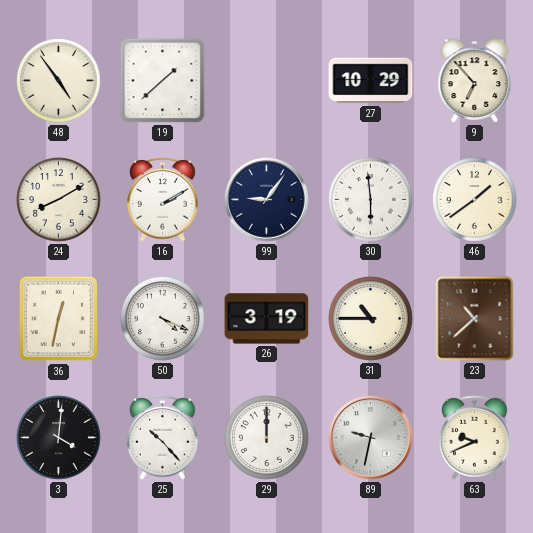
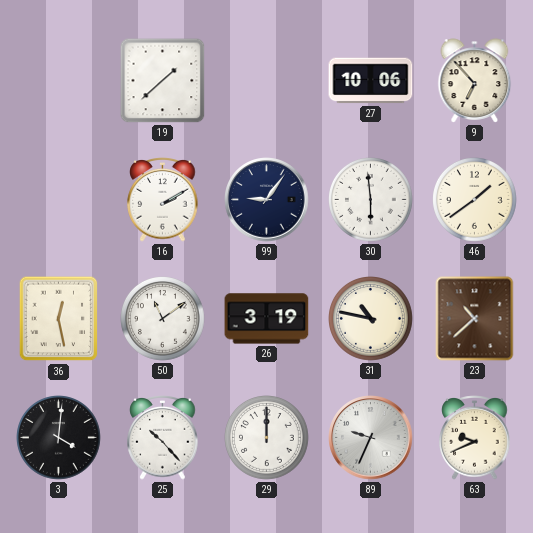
48: 4:54 -> none (59, 81)
27: 10:29 -> 10:06 (371, 81)
24: 8:10 -> none (59, 200)
36: 12:32 -> 12:28 (59, 319)
50: 4:19 -> 11:09 (163, 319)
31: 10:45 -> 10:47 (371, 319)
89: 9:32 -> 9:34 (371, 438)
